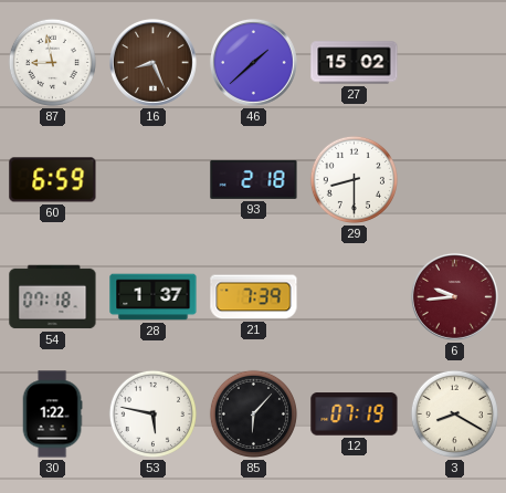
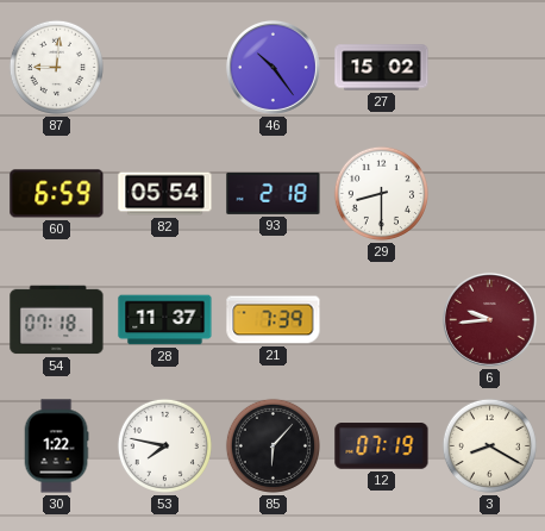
87: 8:58 -> 9:01 (56, 67)
16: 8:26 -> none (152, 62)
46: 1:38 -> 10:24 (272, 67)
82: none -> 05:54 (165, 194)
28: 1:37 -> 11:37 (165, 320)
53: 5:47 -> 7:47 (164, 445)
